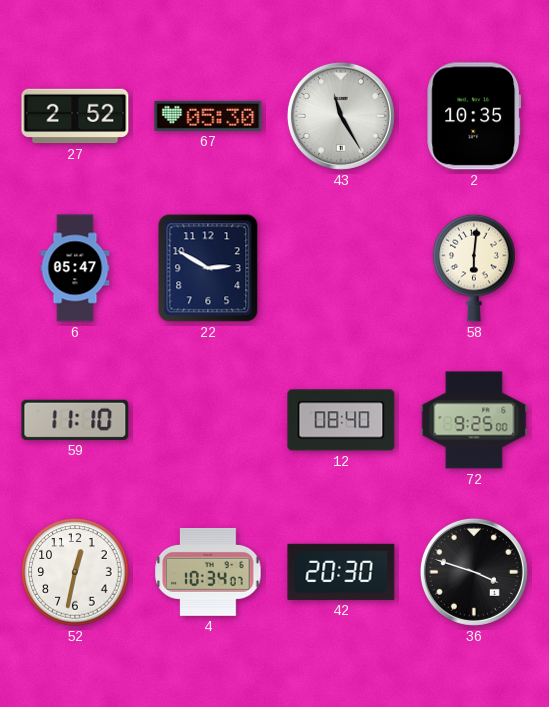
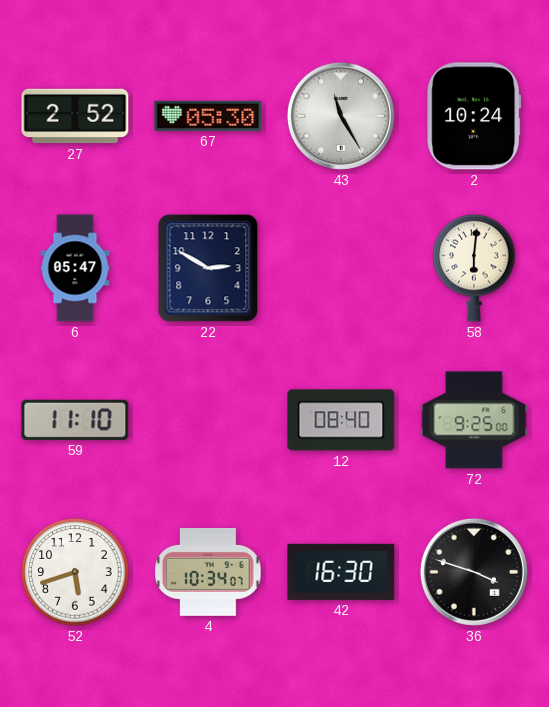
2: 10:35 -> 10:24 (474, 116)
52: 12:32 -> 5:42 (75, 572)
42: 20:30 -> 16:30 (341, 572)
